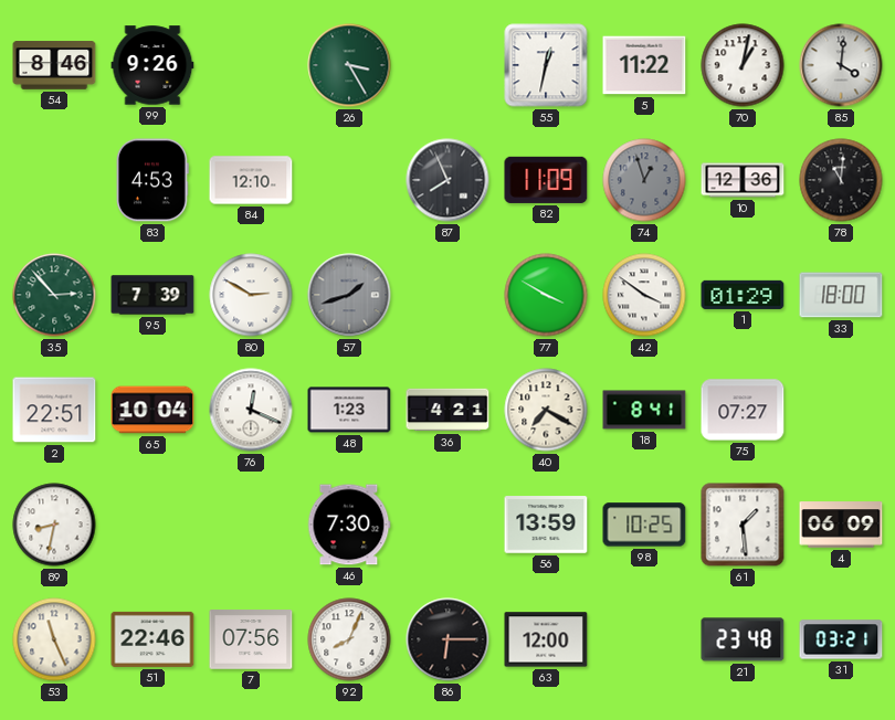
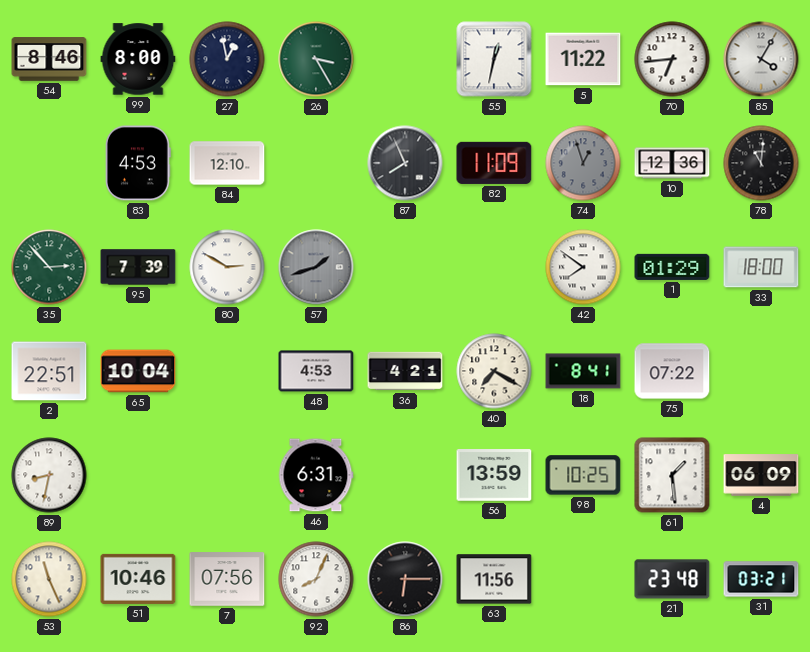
99: 9:26 -> 8:00 (138, 59)
27: none -> 12:58 (227, 59)
70: 1:02 -> 6:44 (672, 59)
85: 4:01 -> 4:05 (761, 59)
77: 3:50 -> none (546, 295)
42: 3:51 -> 7:51 (583, 267)
76: 12:19 -> none (251, 410)
48: 1:23 -> 4:53 (316, 371)
75: 07:27 -> 07:22 (672, 371)
46: 7:30 -> 6:31 (316, 475)
51: 22:46 -> 10:46 (138, 579)
63: 12:00 -> 11:56 (494, 579)
